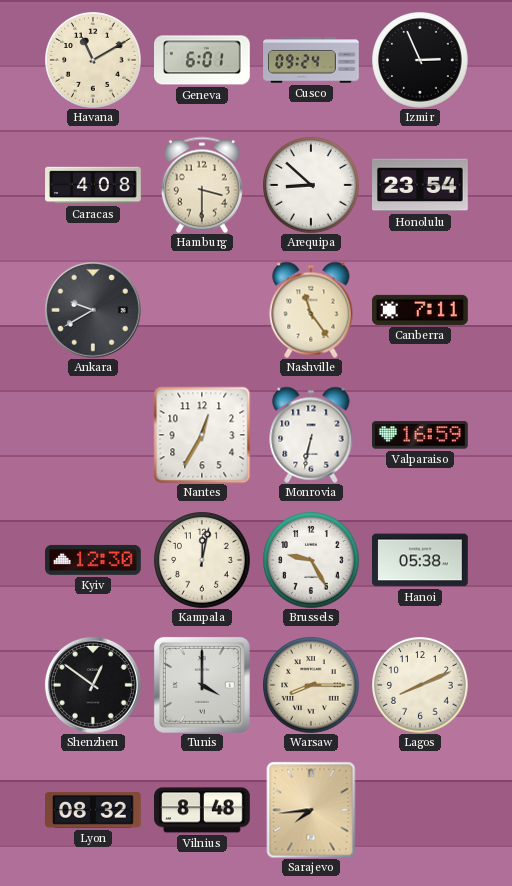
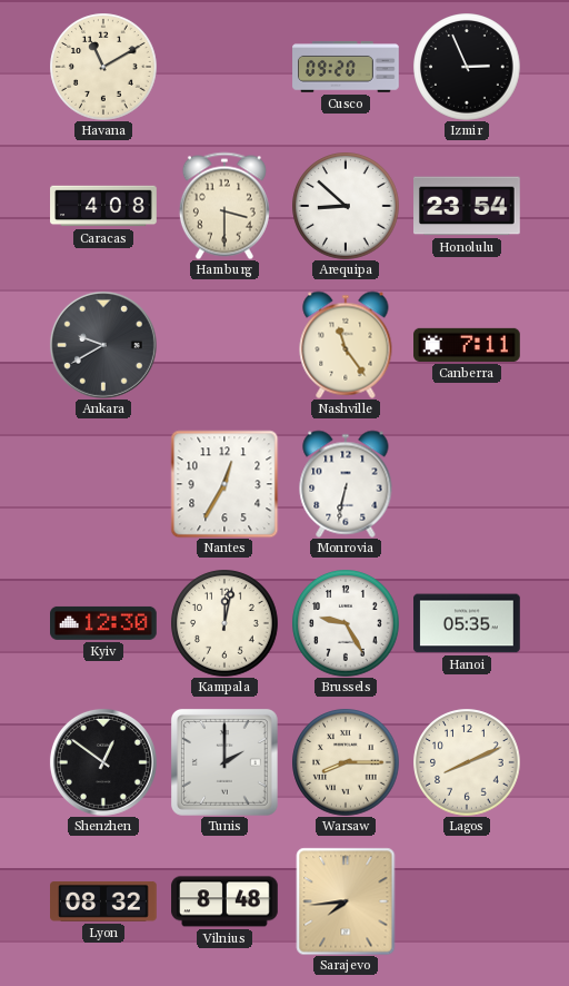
Geneva: 6:01 -> none (203, 60)
Cusco: 09:24 -> 09:20 (346, 67)
Valparaiso: 16:59 -> none (421, 435)
Hanoi: 05:38 -> 05:35 (467, 623)
Tunis: 4:00 -> 2:00 (224, 762)
